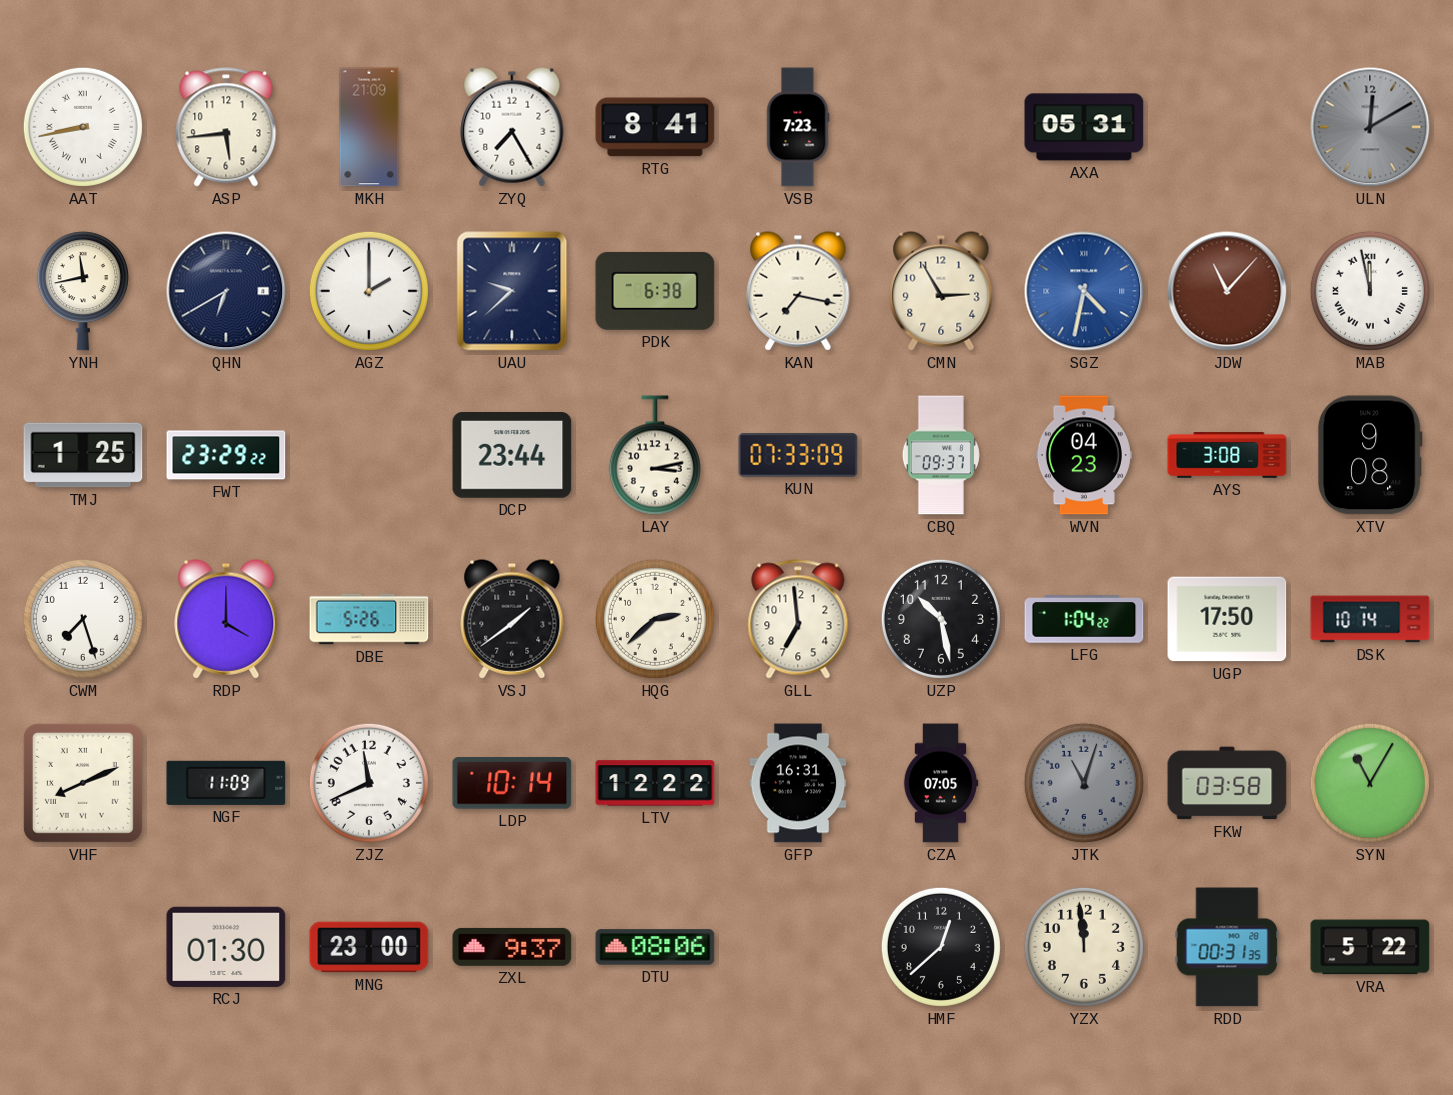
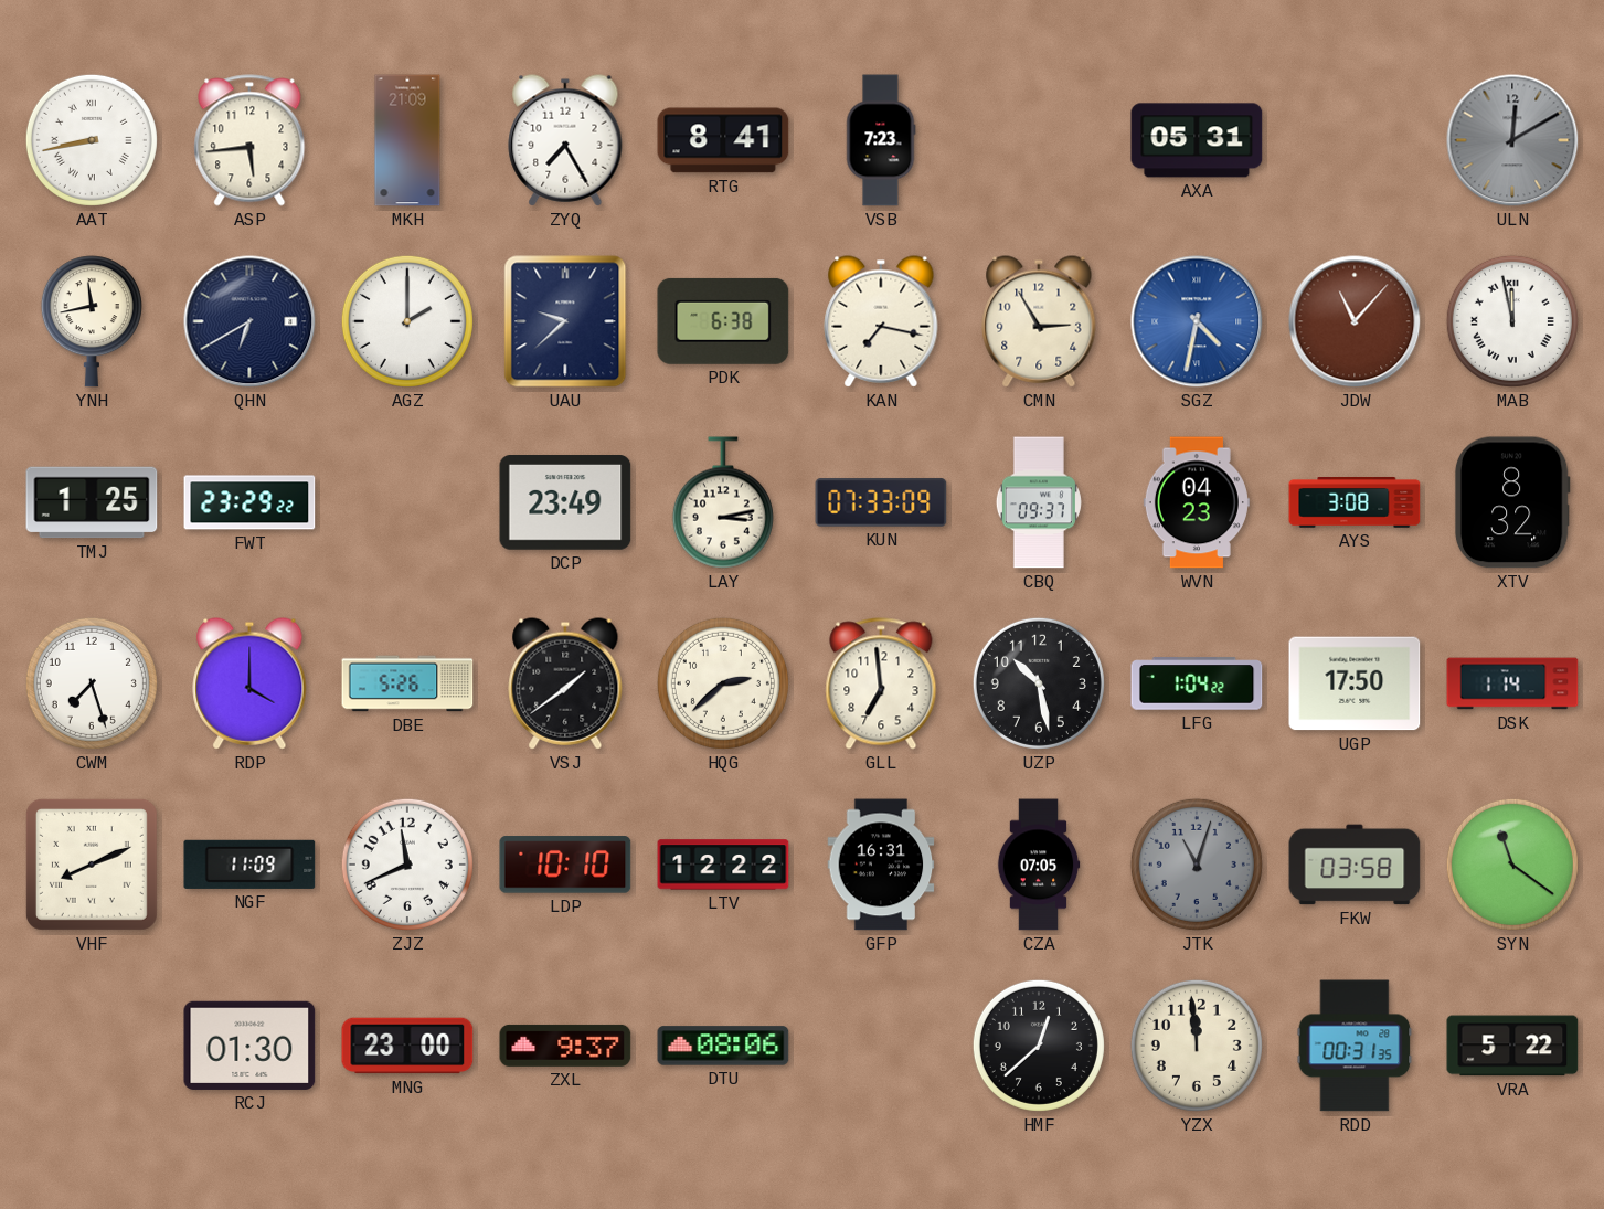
DCP: 23:44 -> 23:49 (565, 503)
XTV: 9:08 -> 8:32 (1512, 502)
DSK: 10:14 -> 1:14 (1512, 683)
LDP: 10:14 -> 10:10 (565, 865)
SYN: 11:05 -> 11:21 (1512, 865)
